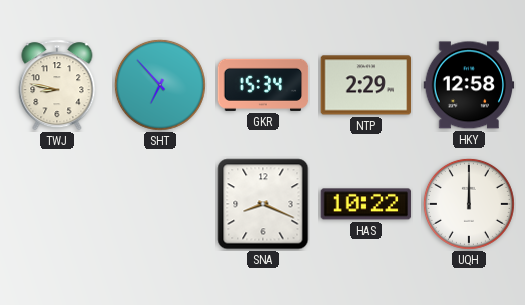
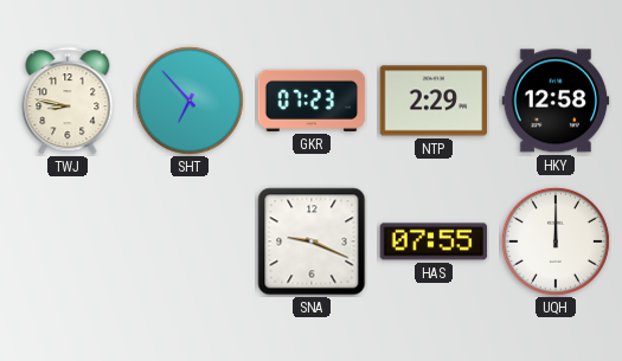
GKR: 15:34 -> 07:23 (312, 101)
SNA: 8:19 -> 9:19 (312, 241)
HAS: 10:22 -> 07:55 (434, 241)
